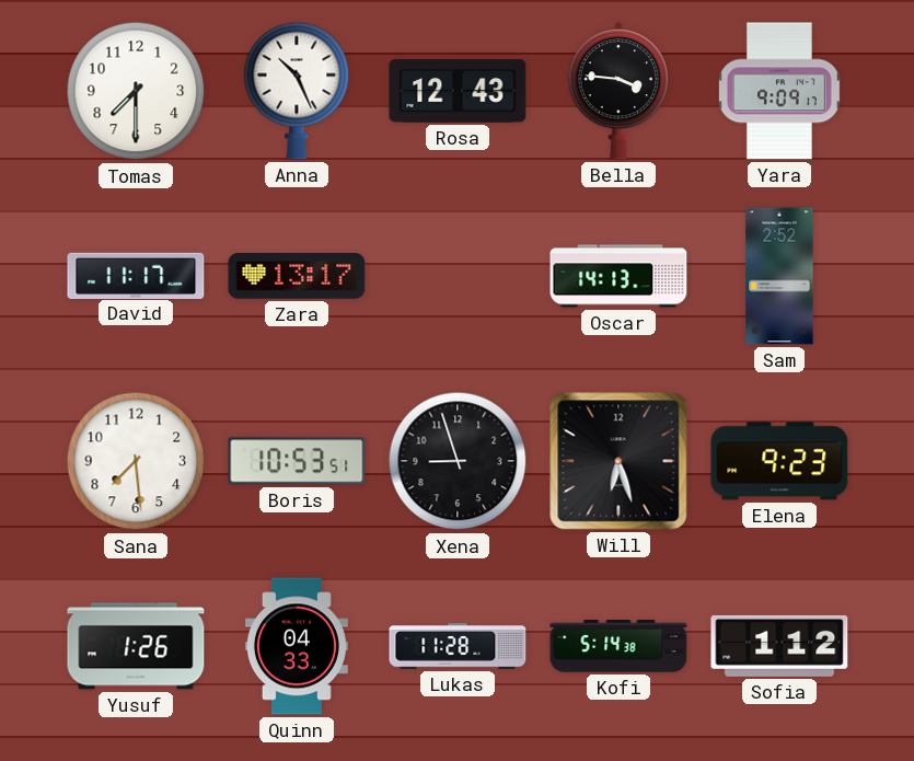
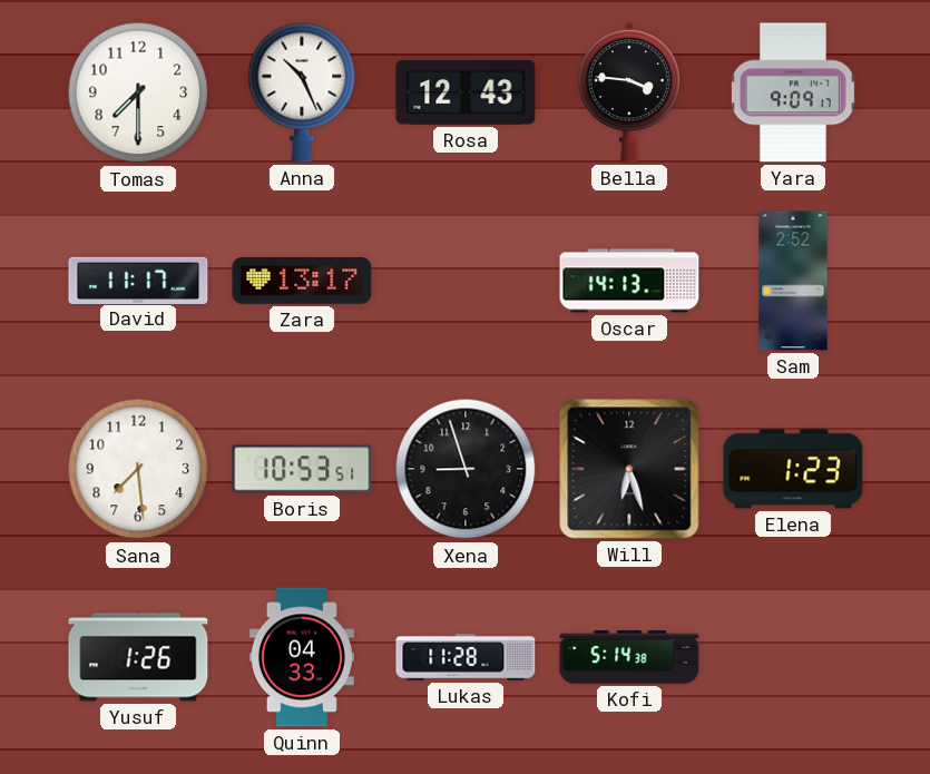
Elena: 9:23 -> 1:23 (793, 469)
Sofia: 1:12 -> none (779, 646)
